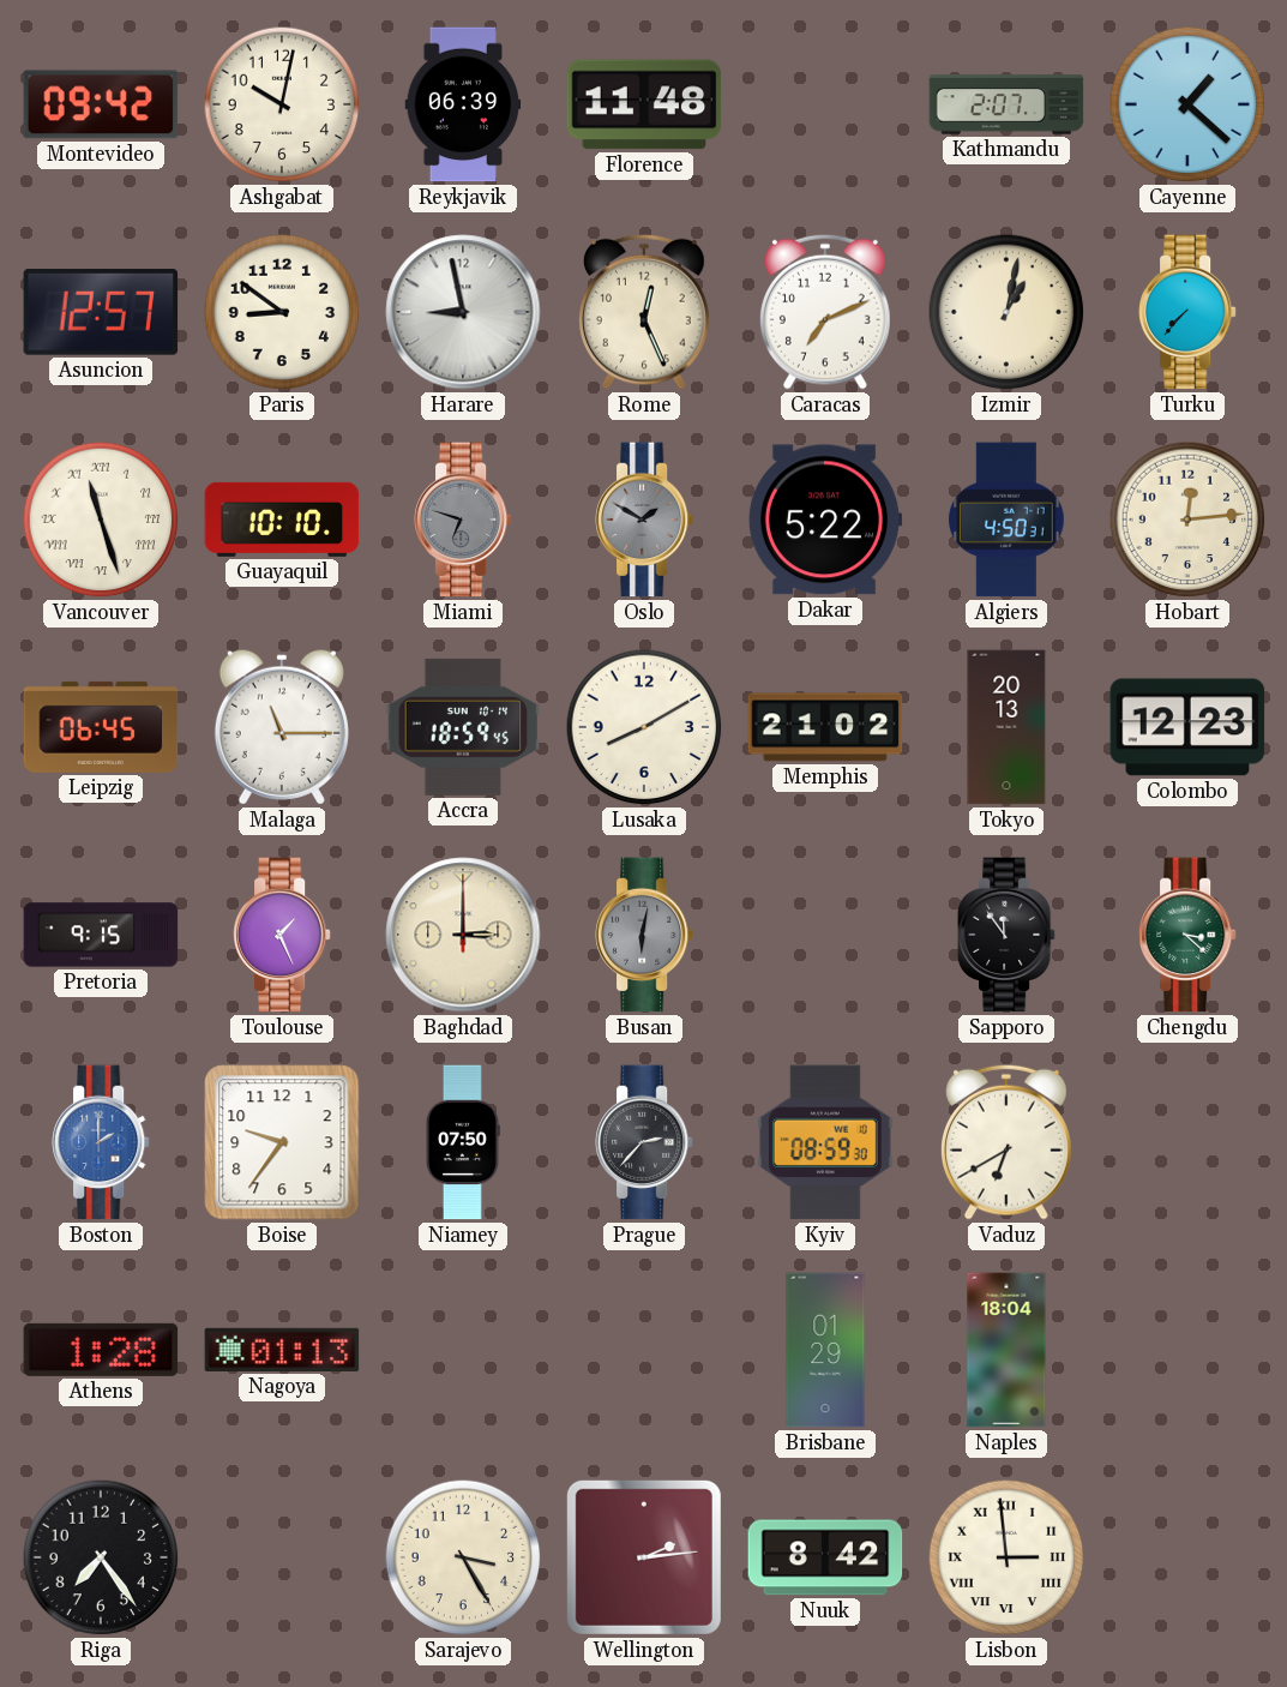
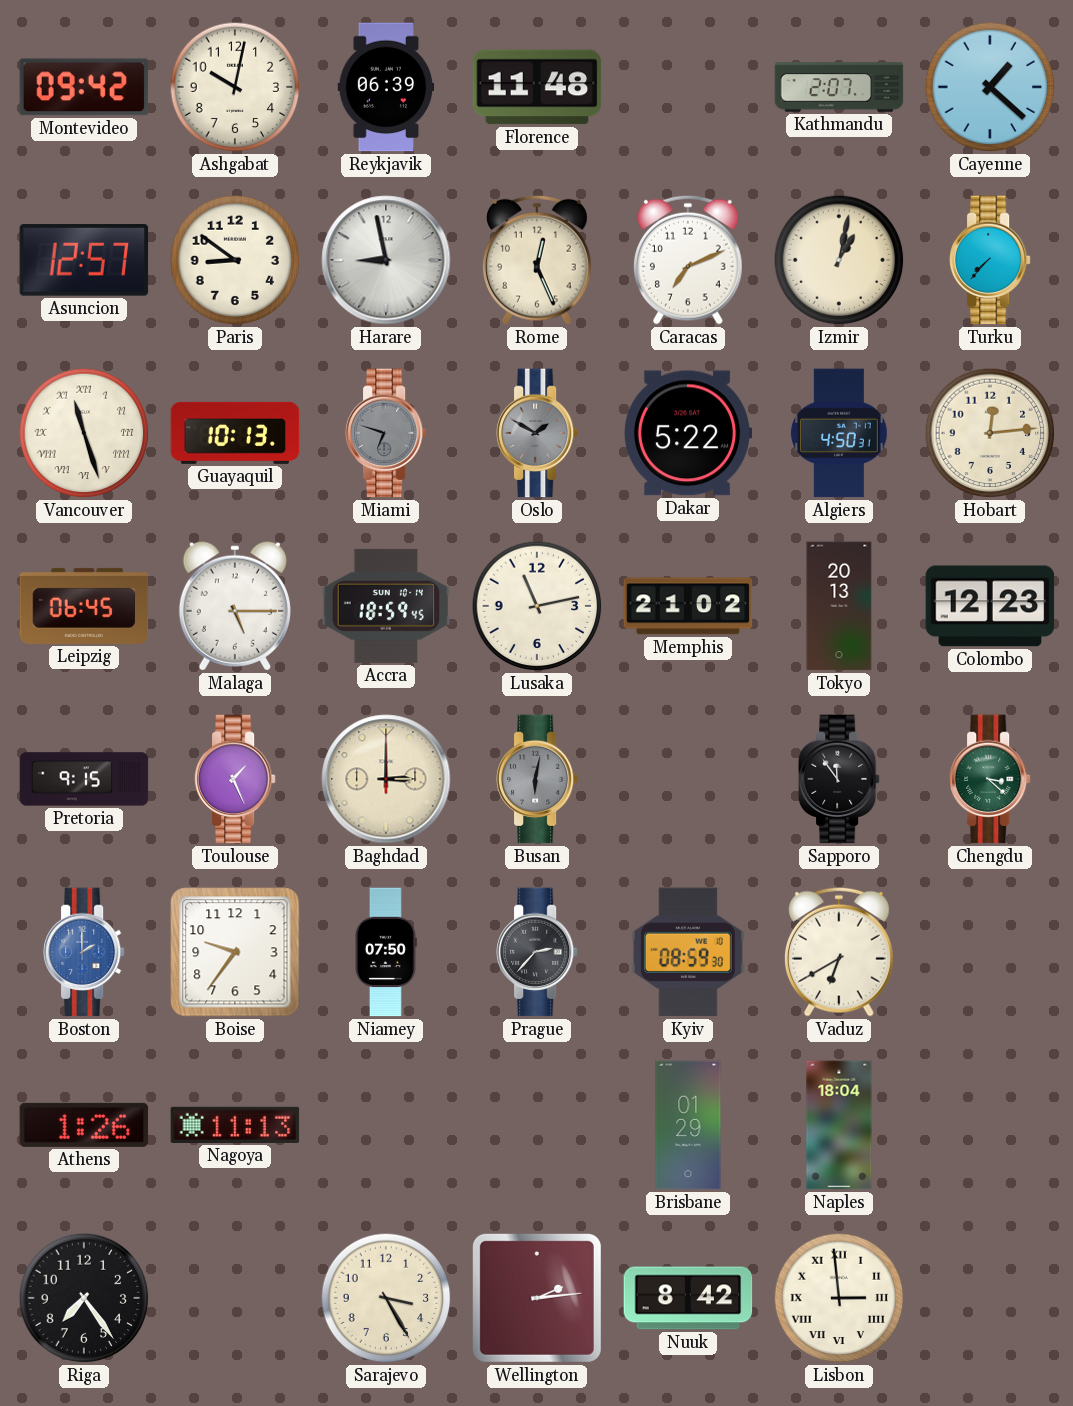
Guayaquil: 10:10 -> 10:13 (235, 433)
Malaga: 11:15 -> 5:15 (235, 606)
Lusaka: 8:10 -> 11:13 (537, 606)
Athens: 1:28 -> 1:26 (84, 1125)
Nagoya: 01:13 -> 11:13 (235, 1125)
